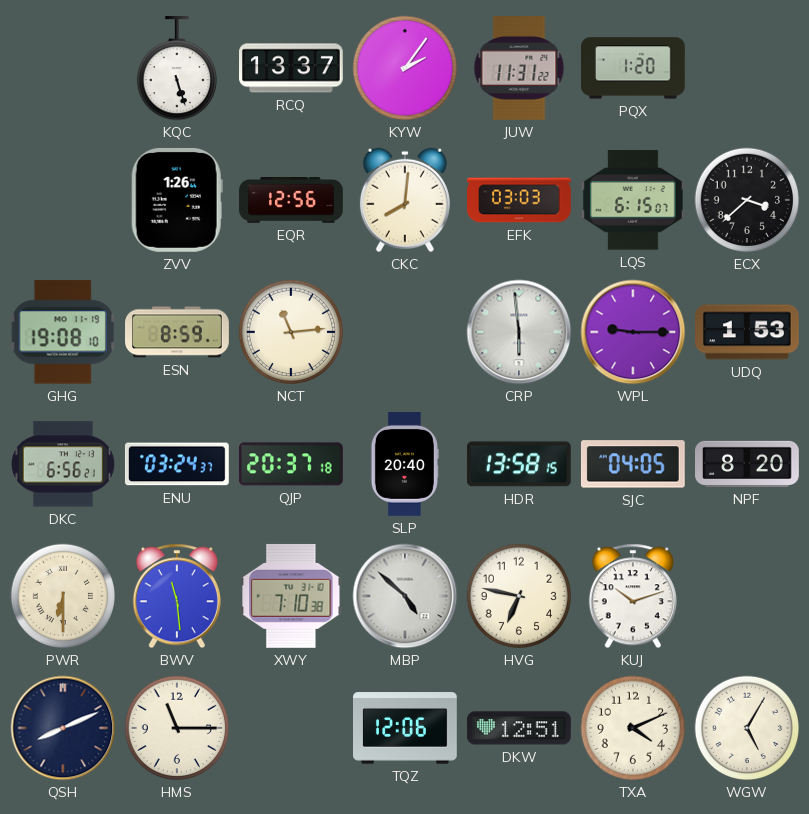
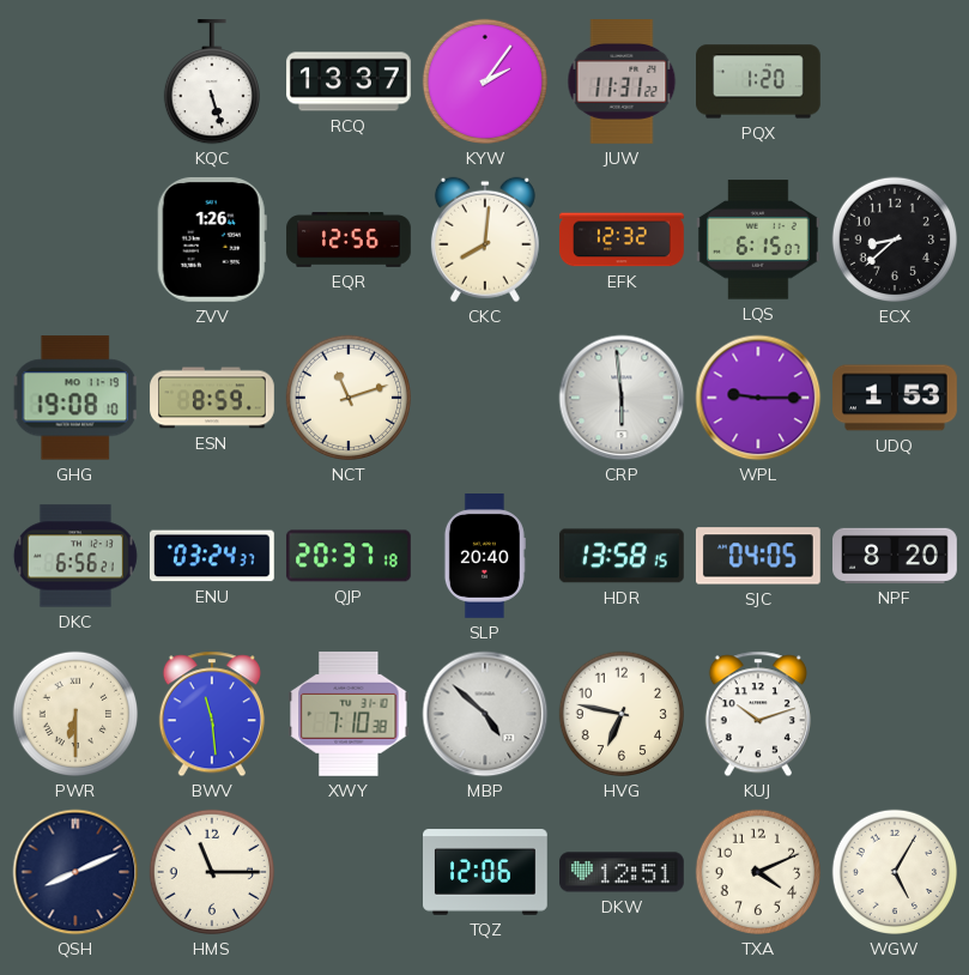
EFK: 03:03 -> 12:32 (623, 240)
ECX: 3:38 -> 8:38 (895, 240)
NCT: 11:14 -> 11:12 (349, 398)
